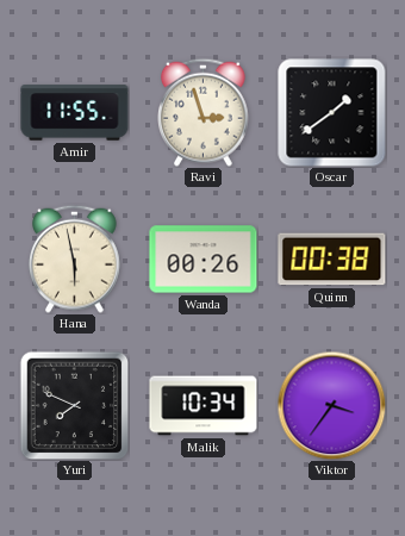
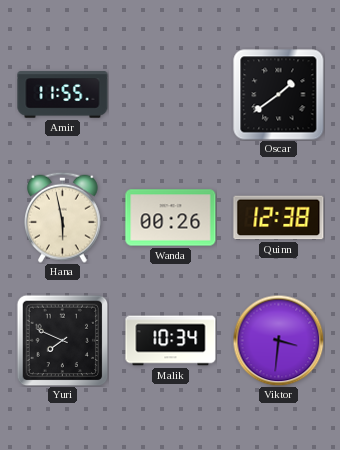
Ravi: 2:57 -> none (204, 112)
Quinn: 00:38 -> 12:38 (279, 218)
Viktor: 3:36 -> 3:31 (278, 340)
